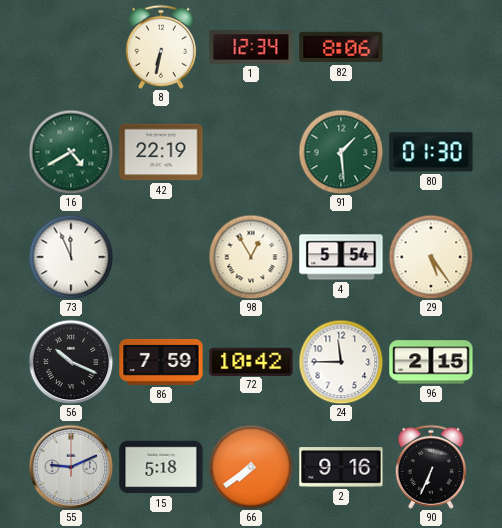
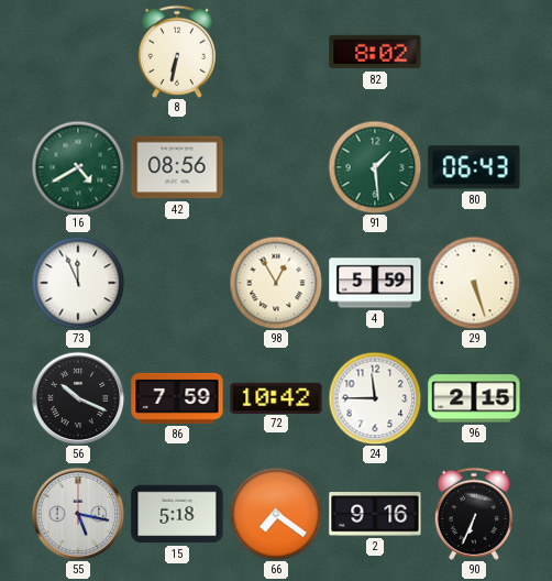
1: 12:34 -> none (251, 47)
82: 8:06 -> 8:02 (375, 52)
42: 22:19 -> 08:56 (177, 167)
80: 01:30 -> 06:43 (474, 167)
4: 5:54 -> 5:59 (375, 283)
29: 5:24 -> 5:27 (474, 283)
55: 9:11 -> 5:17 (78, 514)
66: 7:39 -> 7:21 (276, 514)
